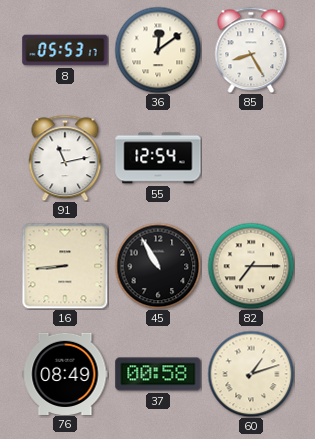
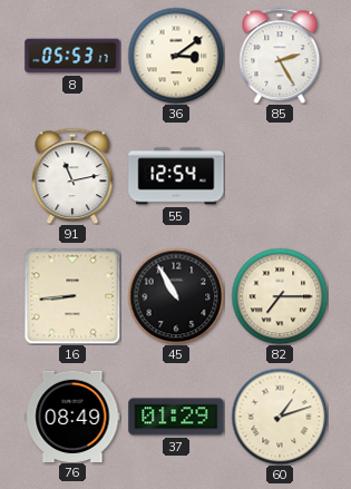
36: 12:09 -> 3:09 (176, 56)
85: 8:25 -> 2:25 (280, 56)
37: 00:58 -> 01:29 (176, 417)
